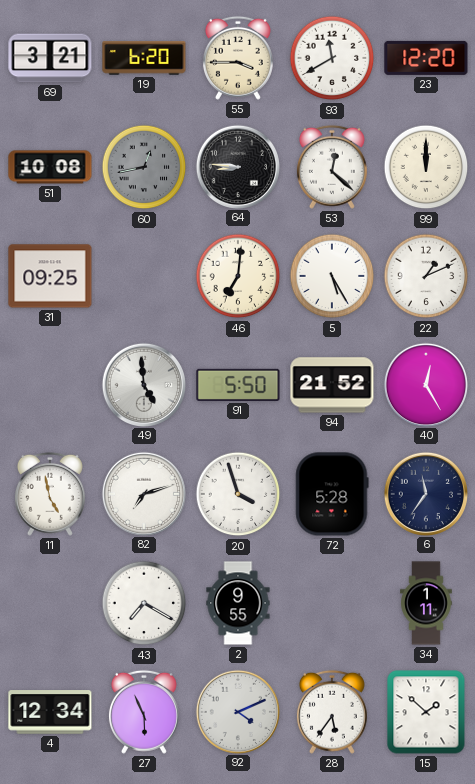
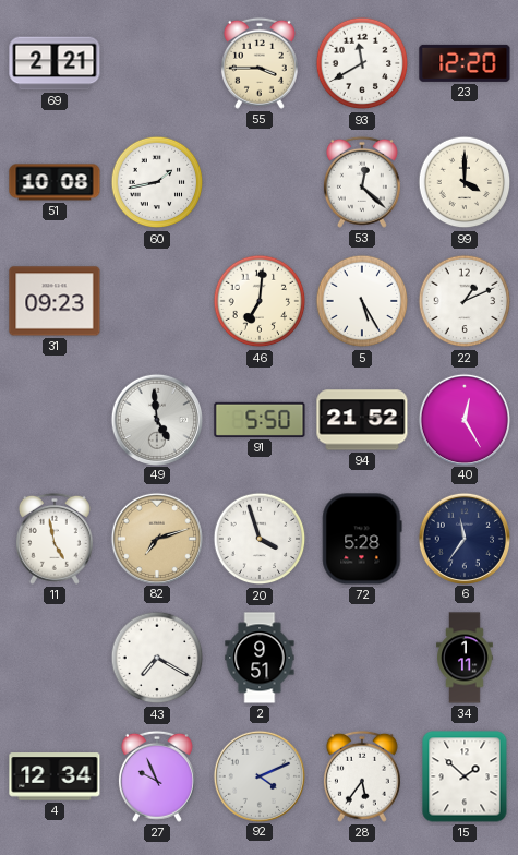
69: 3:21 -> 2:21 (55, 63)
19: 6:20 -> none (144, 58)
60: 12:43 -> 1:43 (157, 182)
60 dial: grey -> white (157, 182)
64: 8:46 -> none (237, 166)
99: 12:00 -> 4:00 (465, 182)
31: 09:25 -> 09:23 (55, 301)
82 dial: white -> champagne (156, 538)
2: 9:55 -> 9:51 (260, 658)
27: 5:56 -> 9:56 (157, 776)
